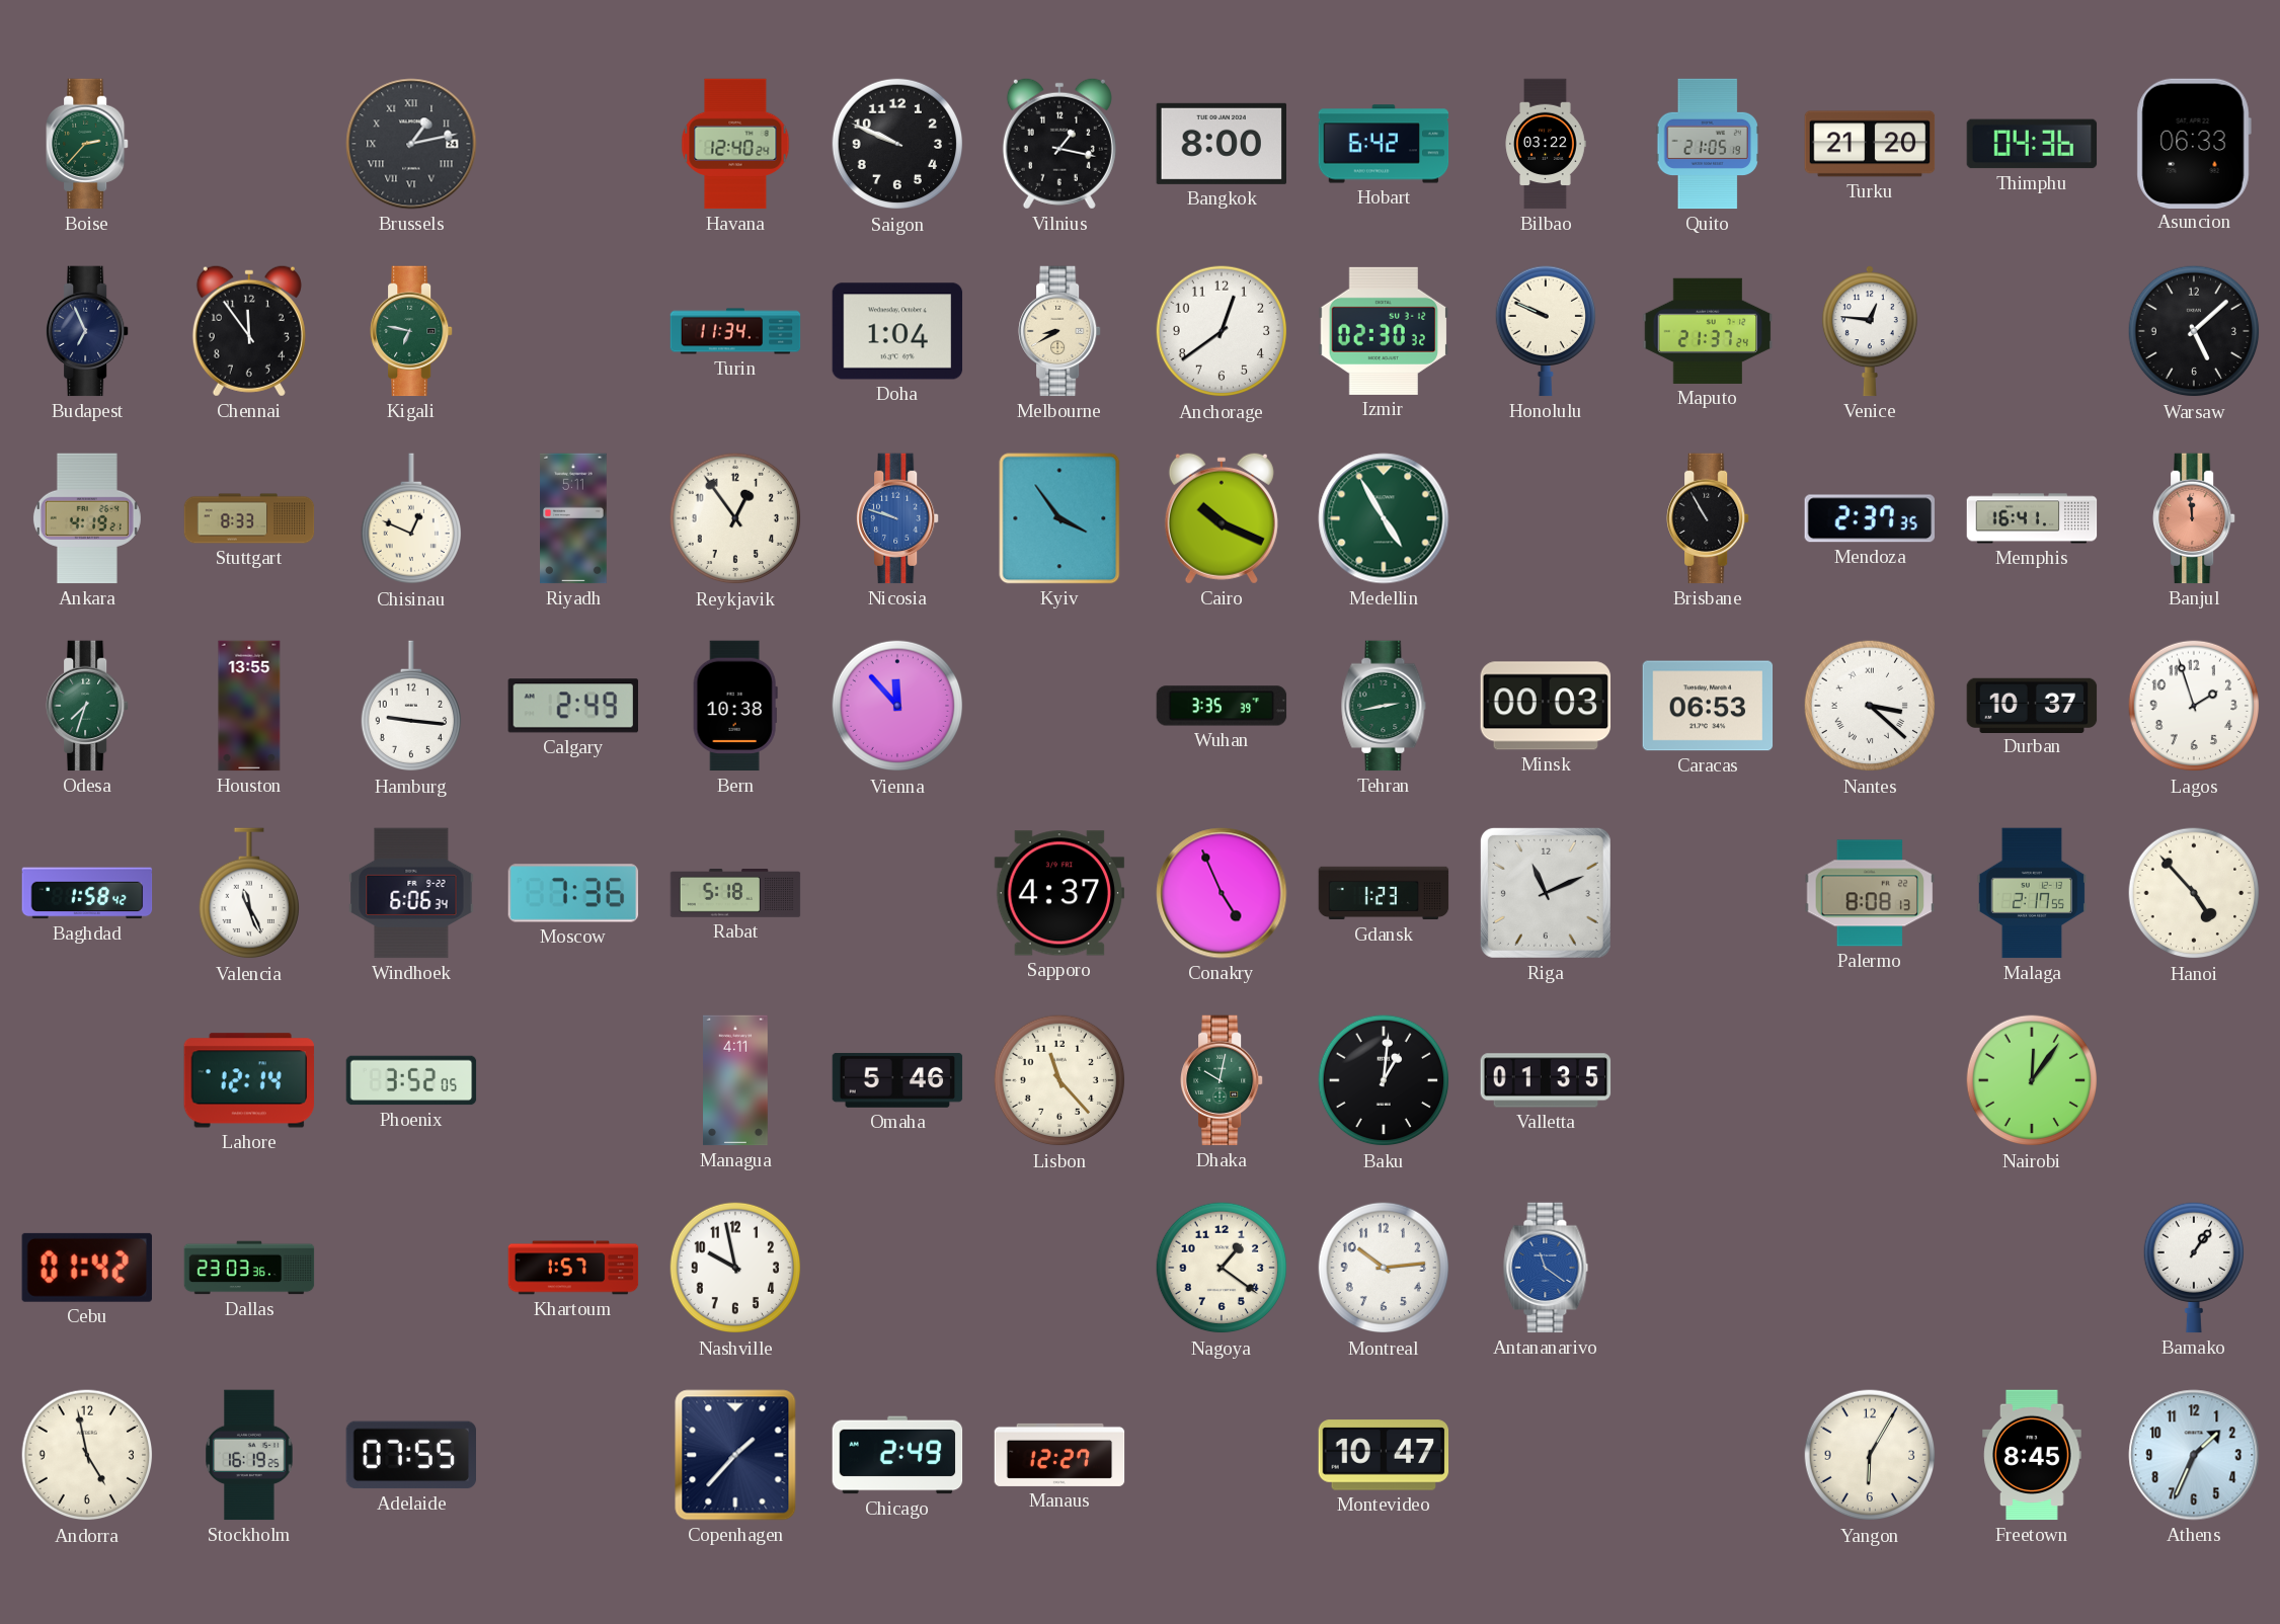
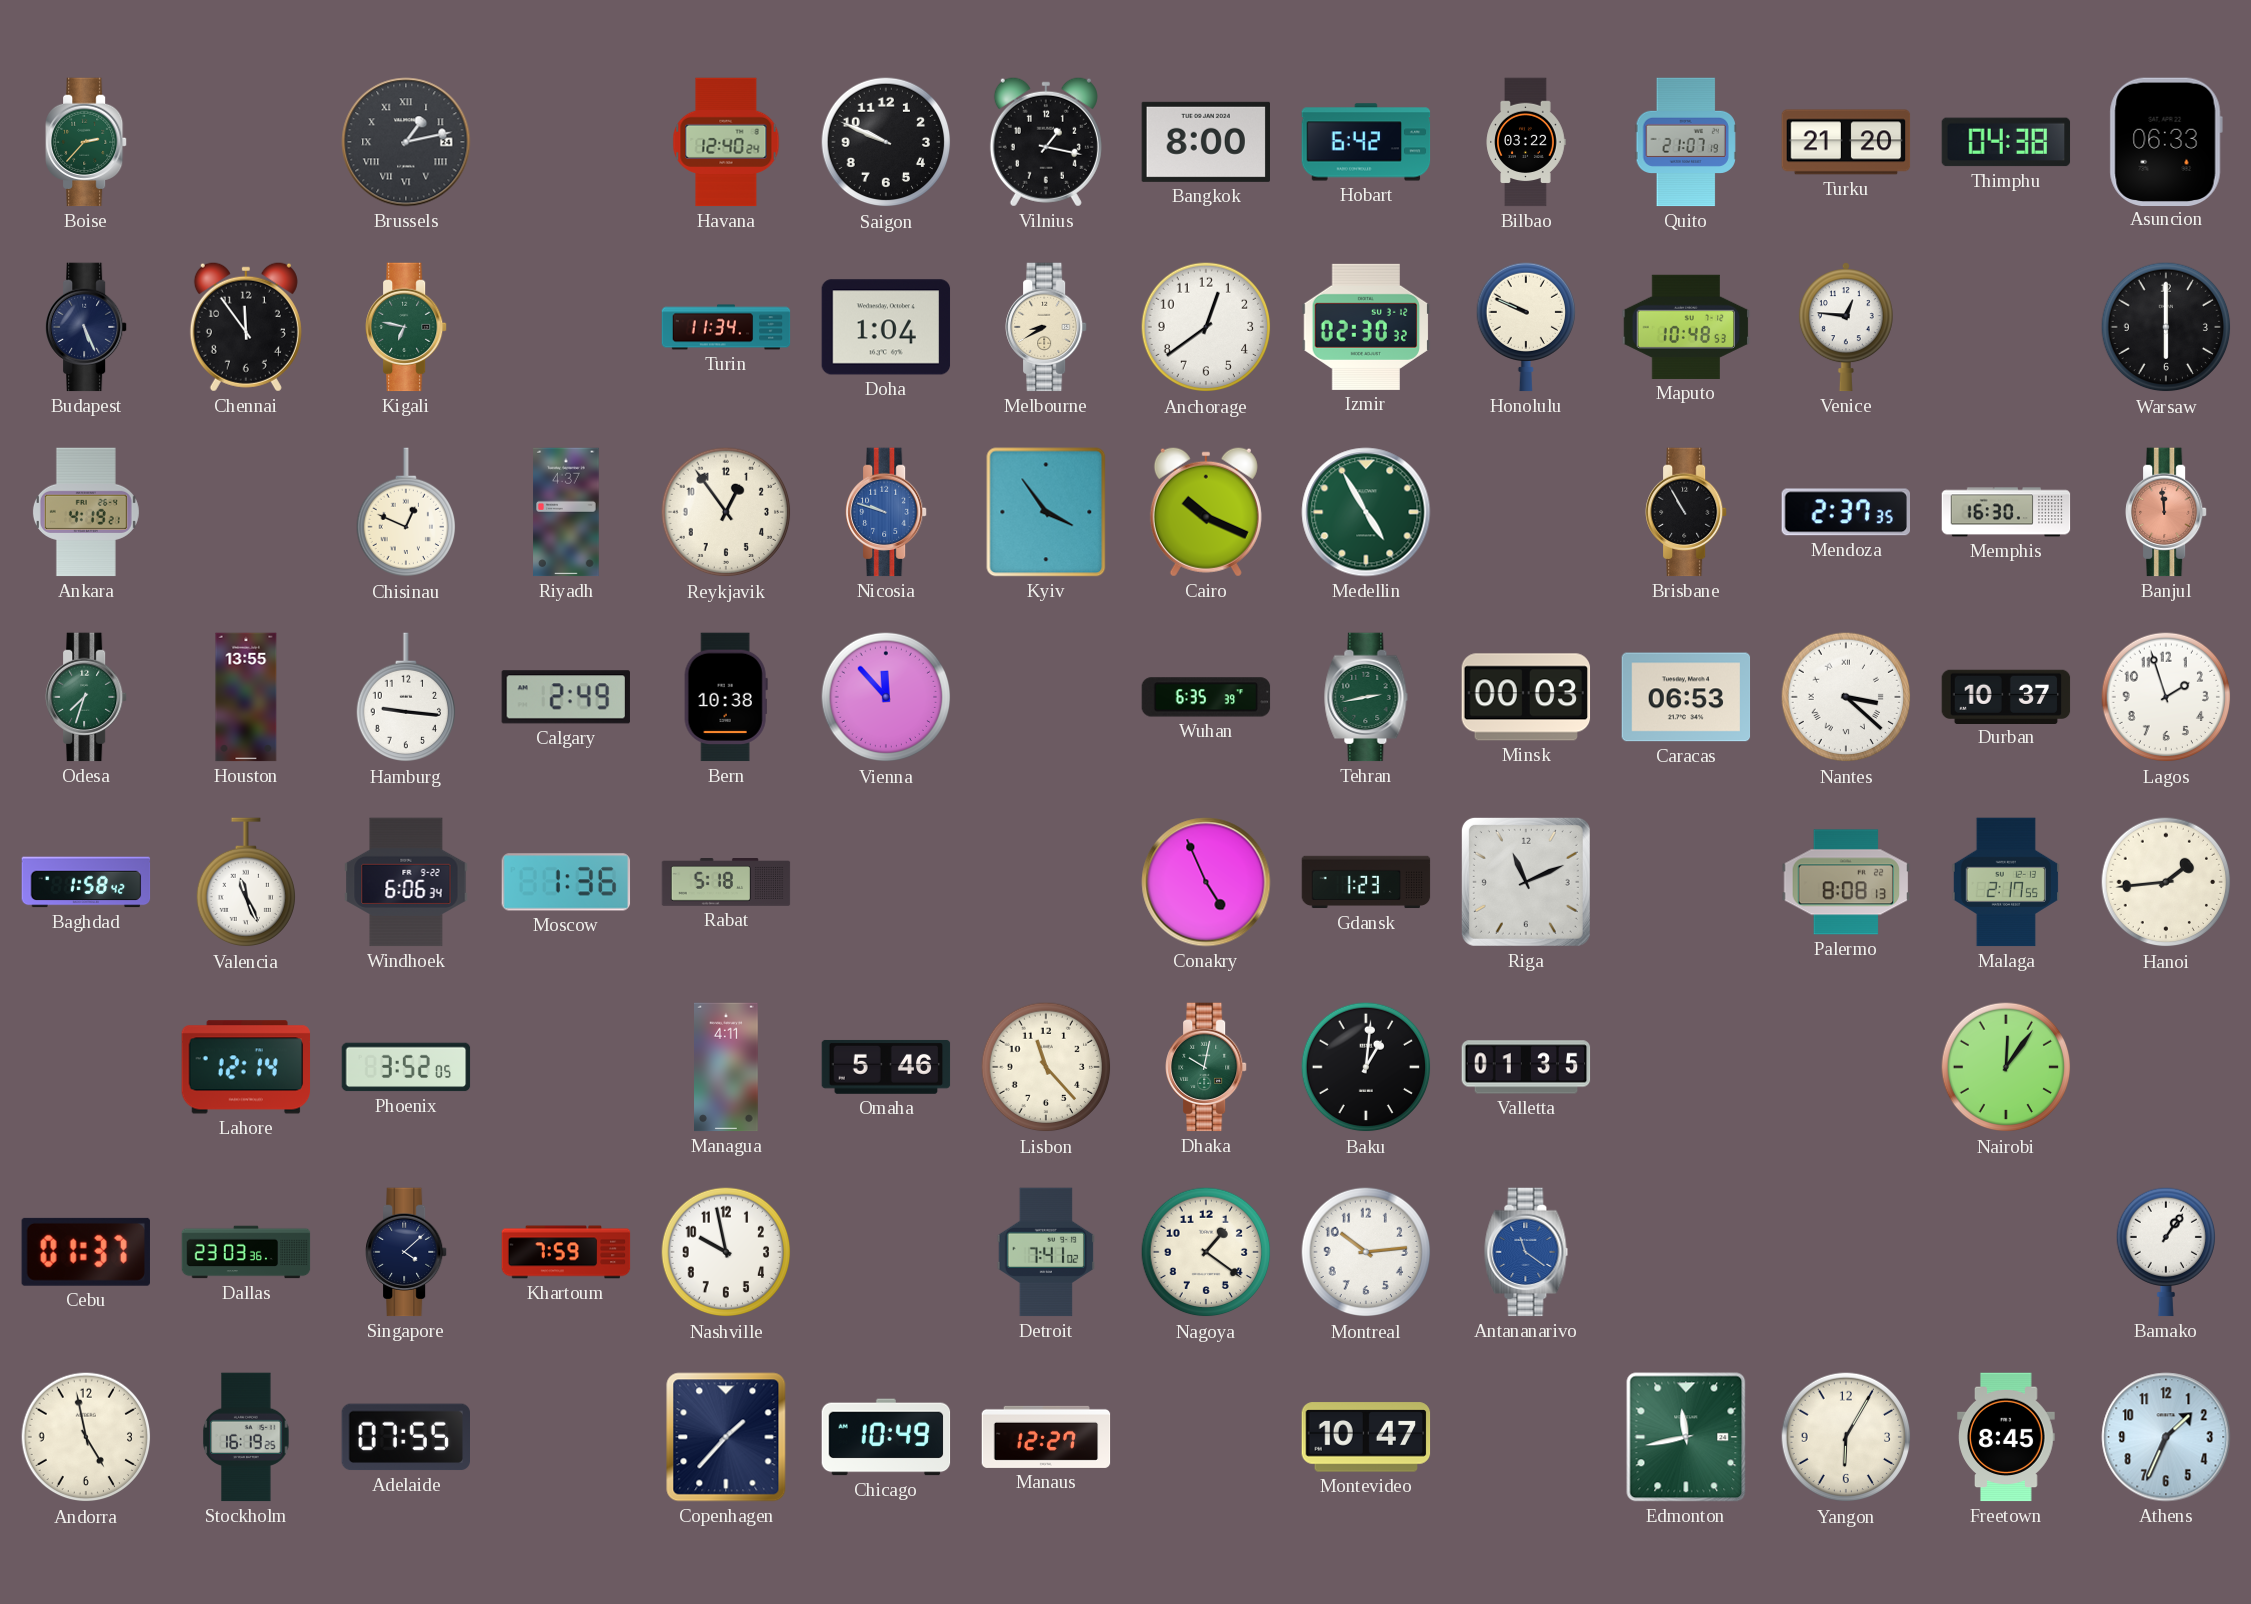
Quito: 21:05 -> 21:07 (1686, 142)
Thimphu: 04:36 -> 04:38 (2006, 142)
Budapest: 6:56 -> 5:26 (87, 327)
Maputo: 21:37 -> 10:48 (1686, 327)
Warsaw: 5:08 -> 6:00 (2166, 327)
Stuttgart: 8:33 -> none (249, 518)
Riyadh: 5:11 -> 4:37 (566, 512)
Memphis: 16:41 -> 16:30 (2006, 512)
Wuhan: 3:35 -> 6:35 (1206, 697)
Moscow: 7:36 -> 1:36 (566, 882)
Sapporo: 4:37 -> none (1059, 893)
Hanoi: 4:53 -> 1:44 (2166, 882)
Cebu: 01:42 -> 01:37 (86, 1252)
Singapore: none -> 4:08 (407, 1252)
Khartoum: 1:57 -> 7:59 (566, 1252)
Detroit: none -> 7:41 (1045, 1252)
Chicago: 2:49 -> 10:49 (886, 1437)
Edmonton: none -> 11:43 (1686, 1437)
